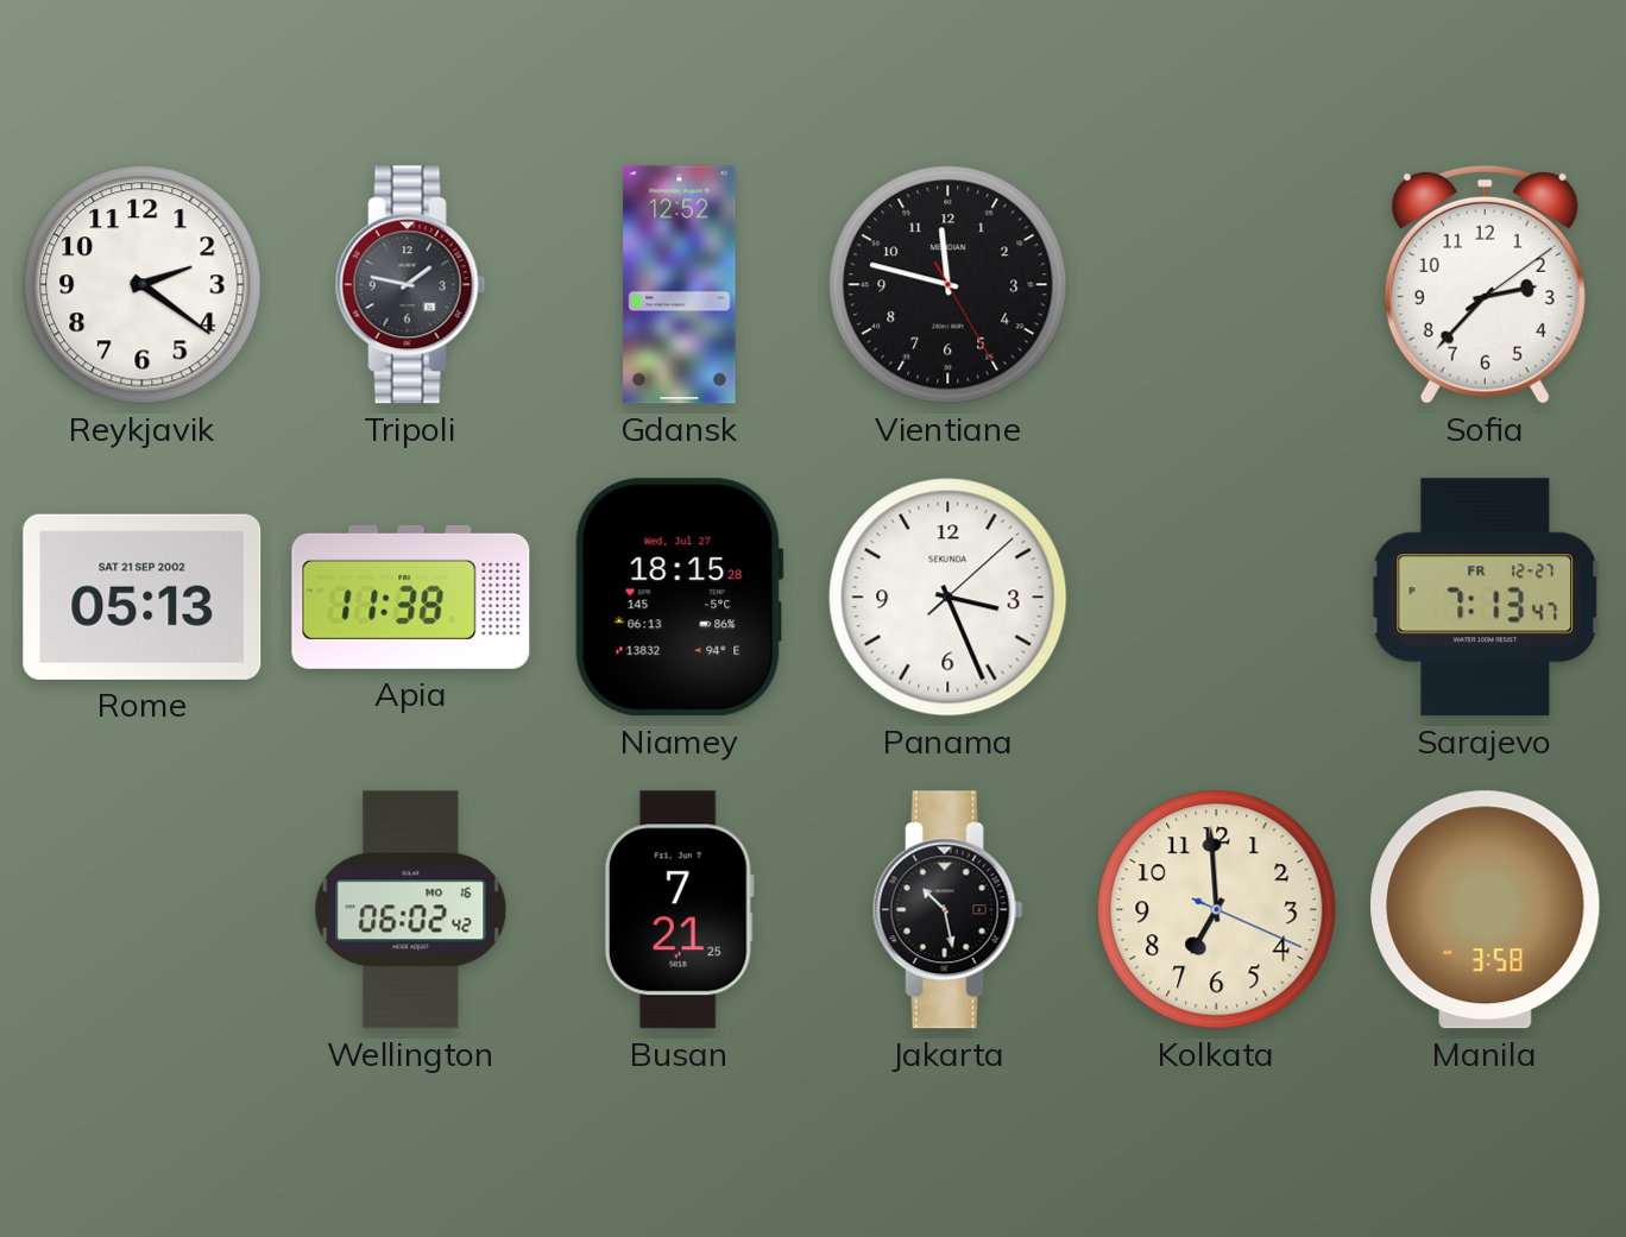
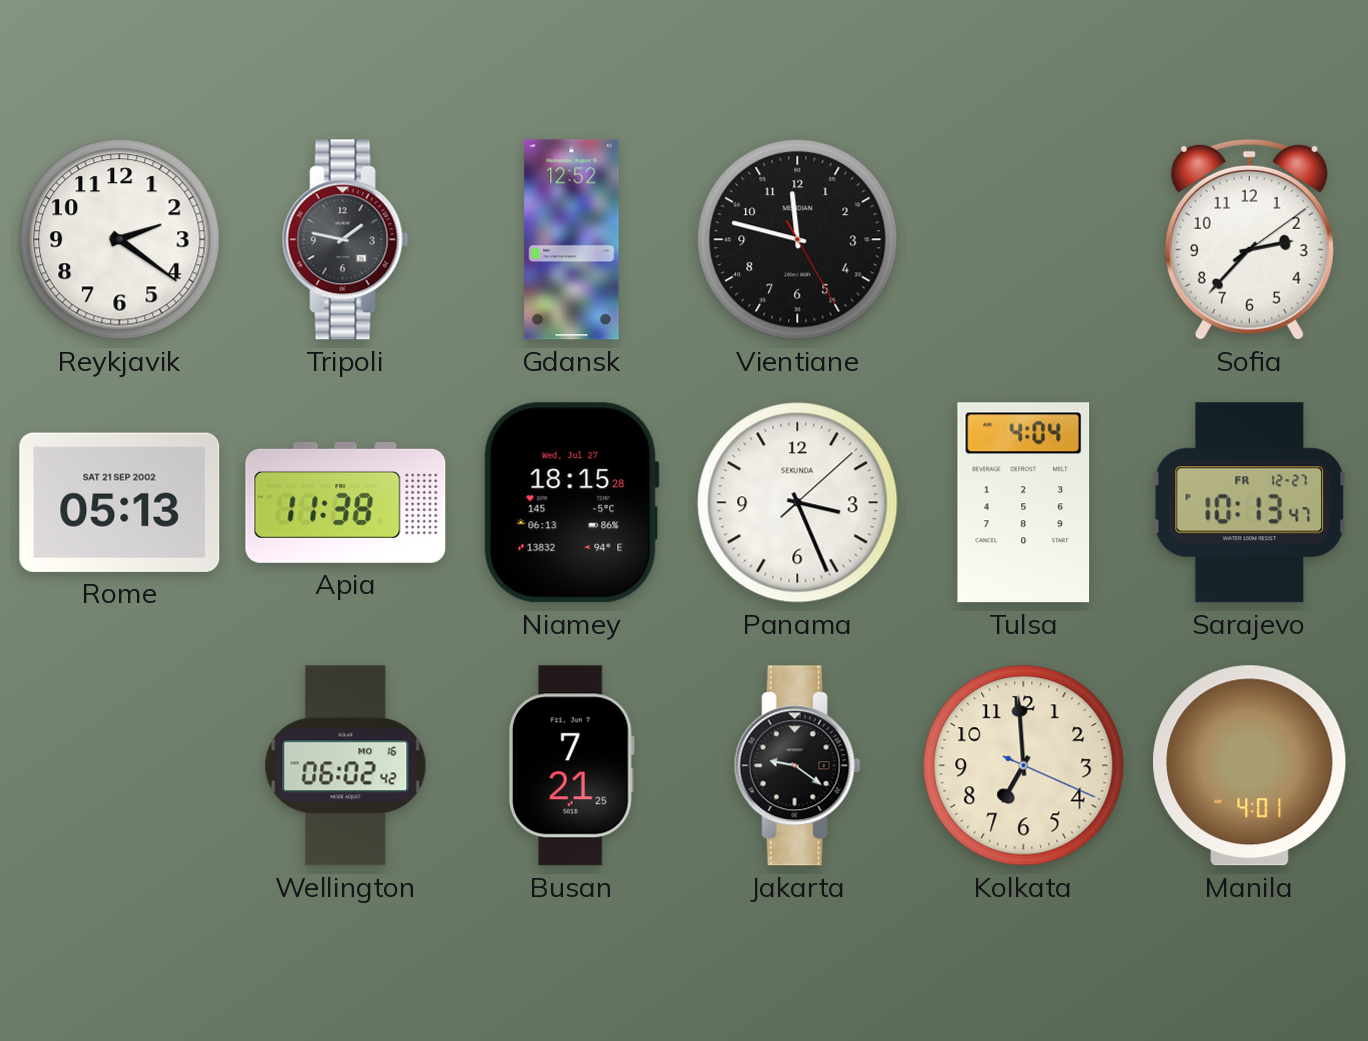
Tulsa: none -> 4:04 (1024, 503)
Sarajevo: 7:13 -> 10:13 (1250, 503)
Jakarta: 10:28 -> 9:21 (797, 766)
Manila: 3:58 -> 4:01 (1250, 766)
